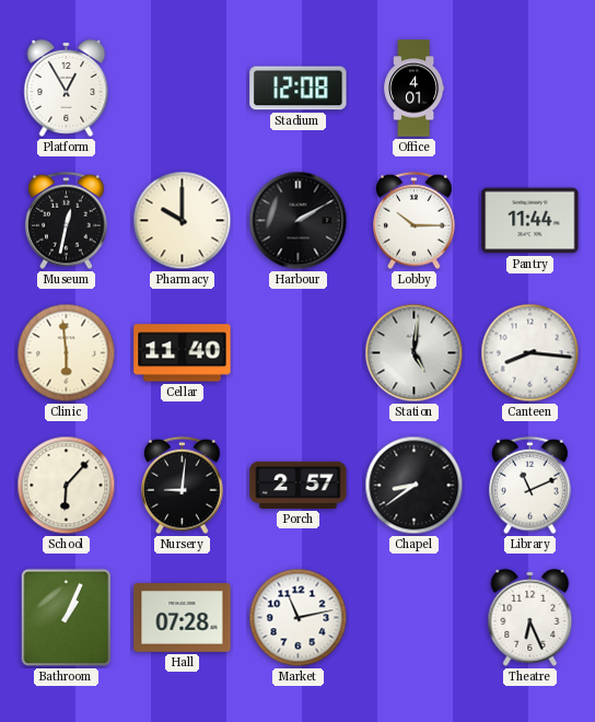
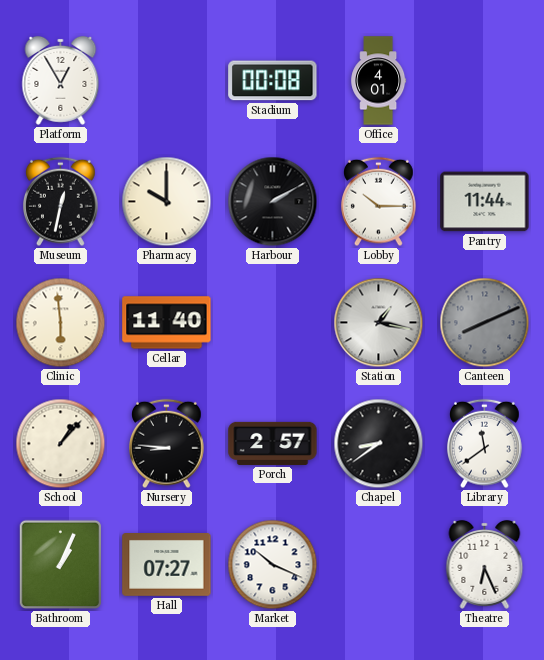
Stadium: 12:08 -> 00:08 (273, 81)
Station: 5:01 -> 1:17 (379, 323)
Canteen: 8:16 -> 8:11 (485, 323)
Canteen dial: white -> grey (485, 323)
School: 6:07 -> 1:07 (61, 444)
Nursery: 9:01 -> 8:46 (167, 444)
Library: 11:11 -> 11:39 (485, 444)
Hall: 07:28 -> 07:27 (167, 565)
Market: 11:13 -> 10:19 (273, 565)
